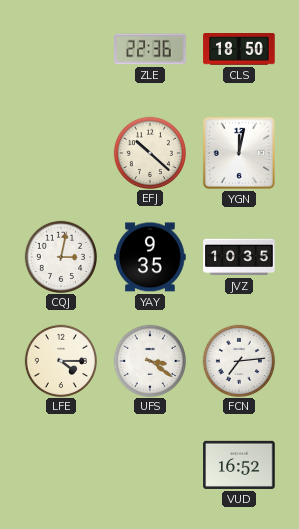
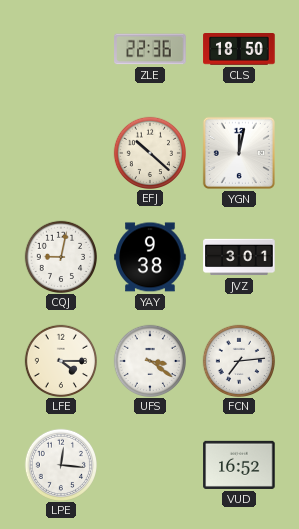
CQJ: 3:02 -> 9:02 (60, 256)
YAY: 9:35 -> 9:38 (150, 257)
JVZ: 10:35 -> 3:01 (239, 257)
LPE: none -> 12:16 (60, 464)
